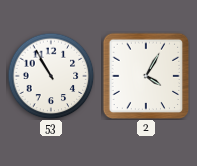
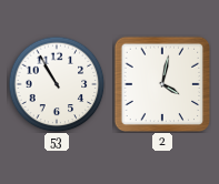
2: 4:05 -> 4:02 (162, 84)
